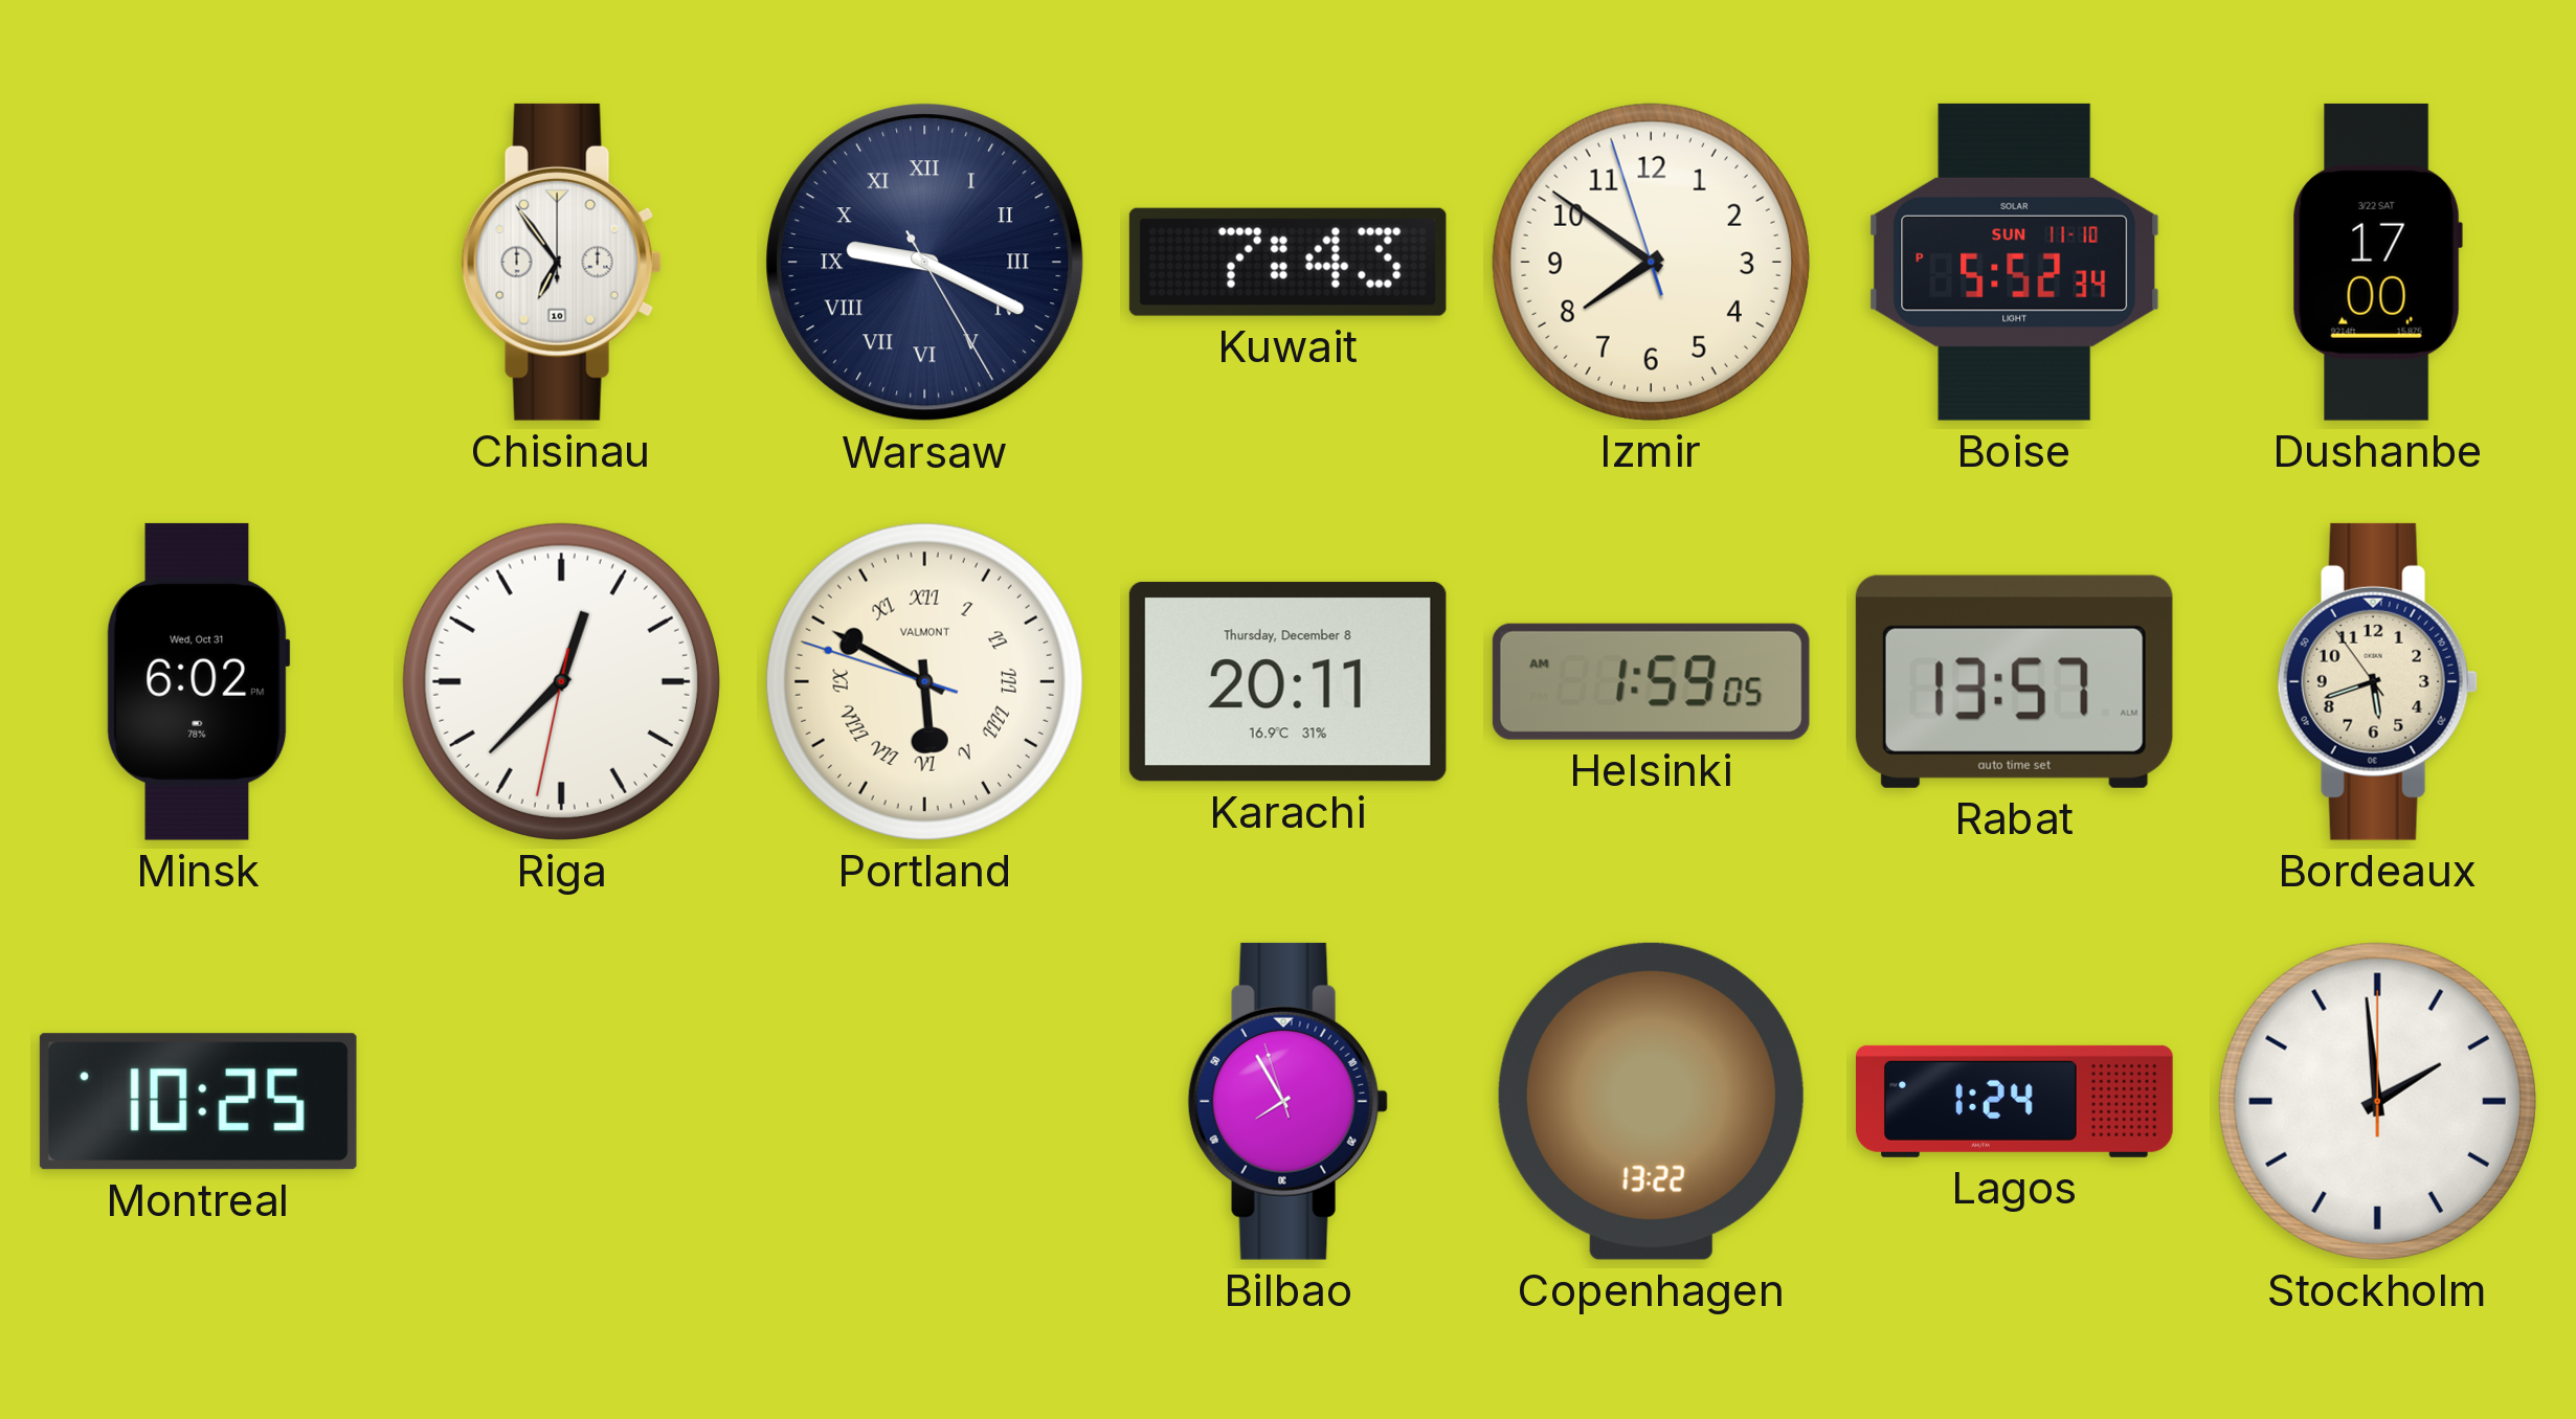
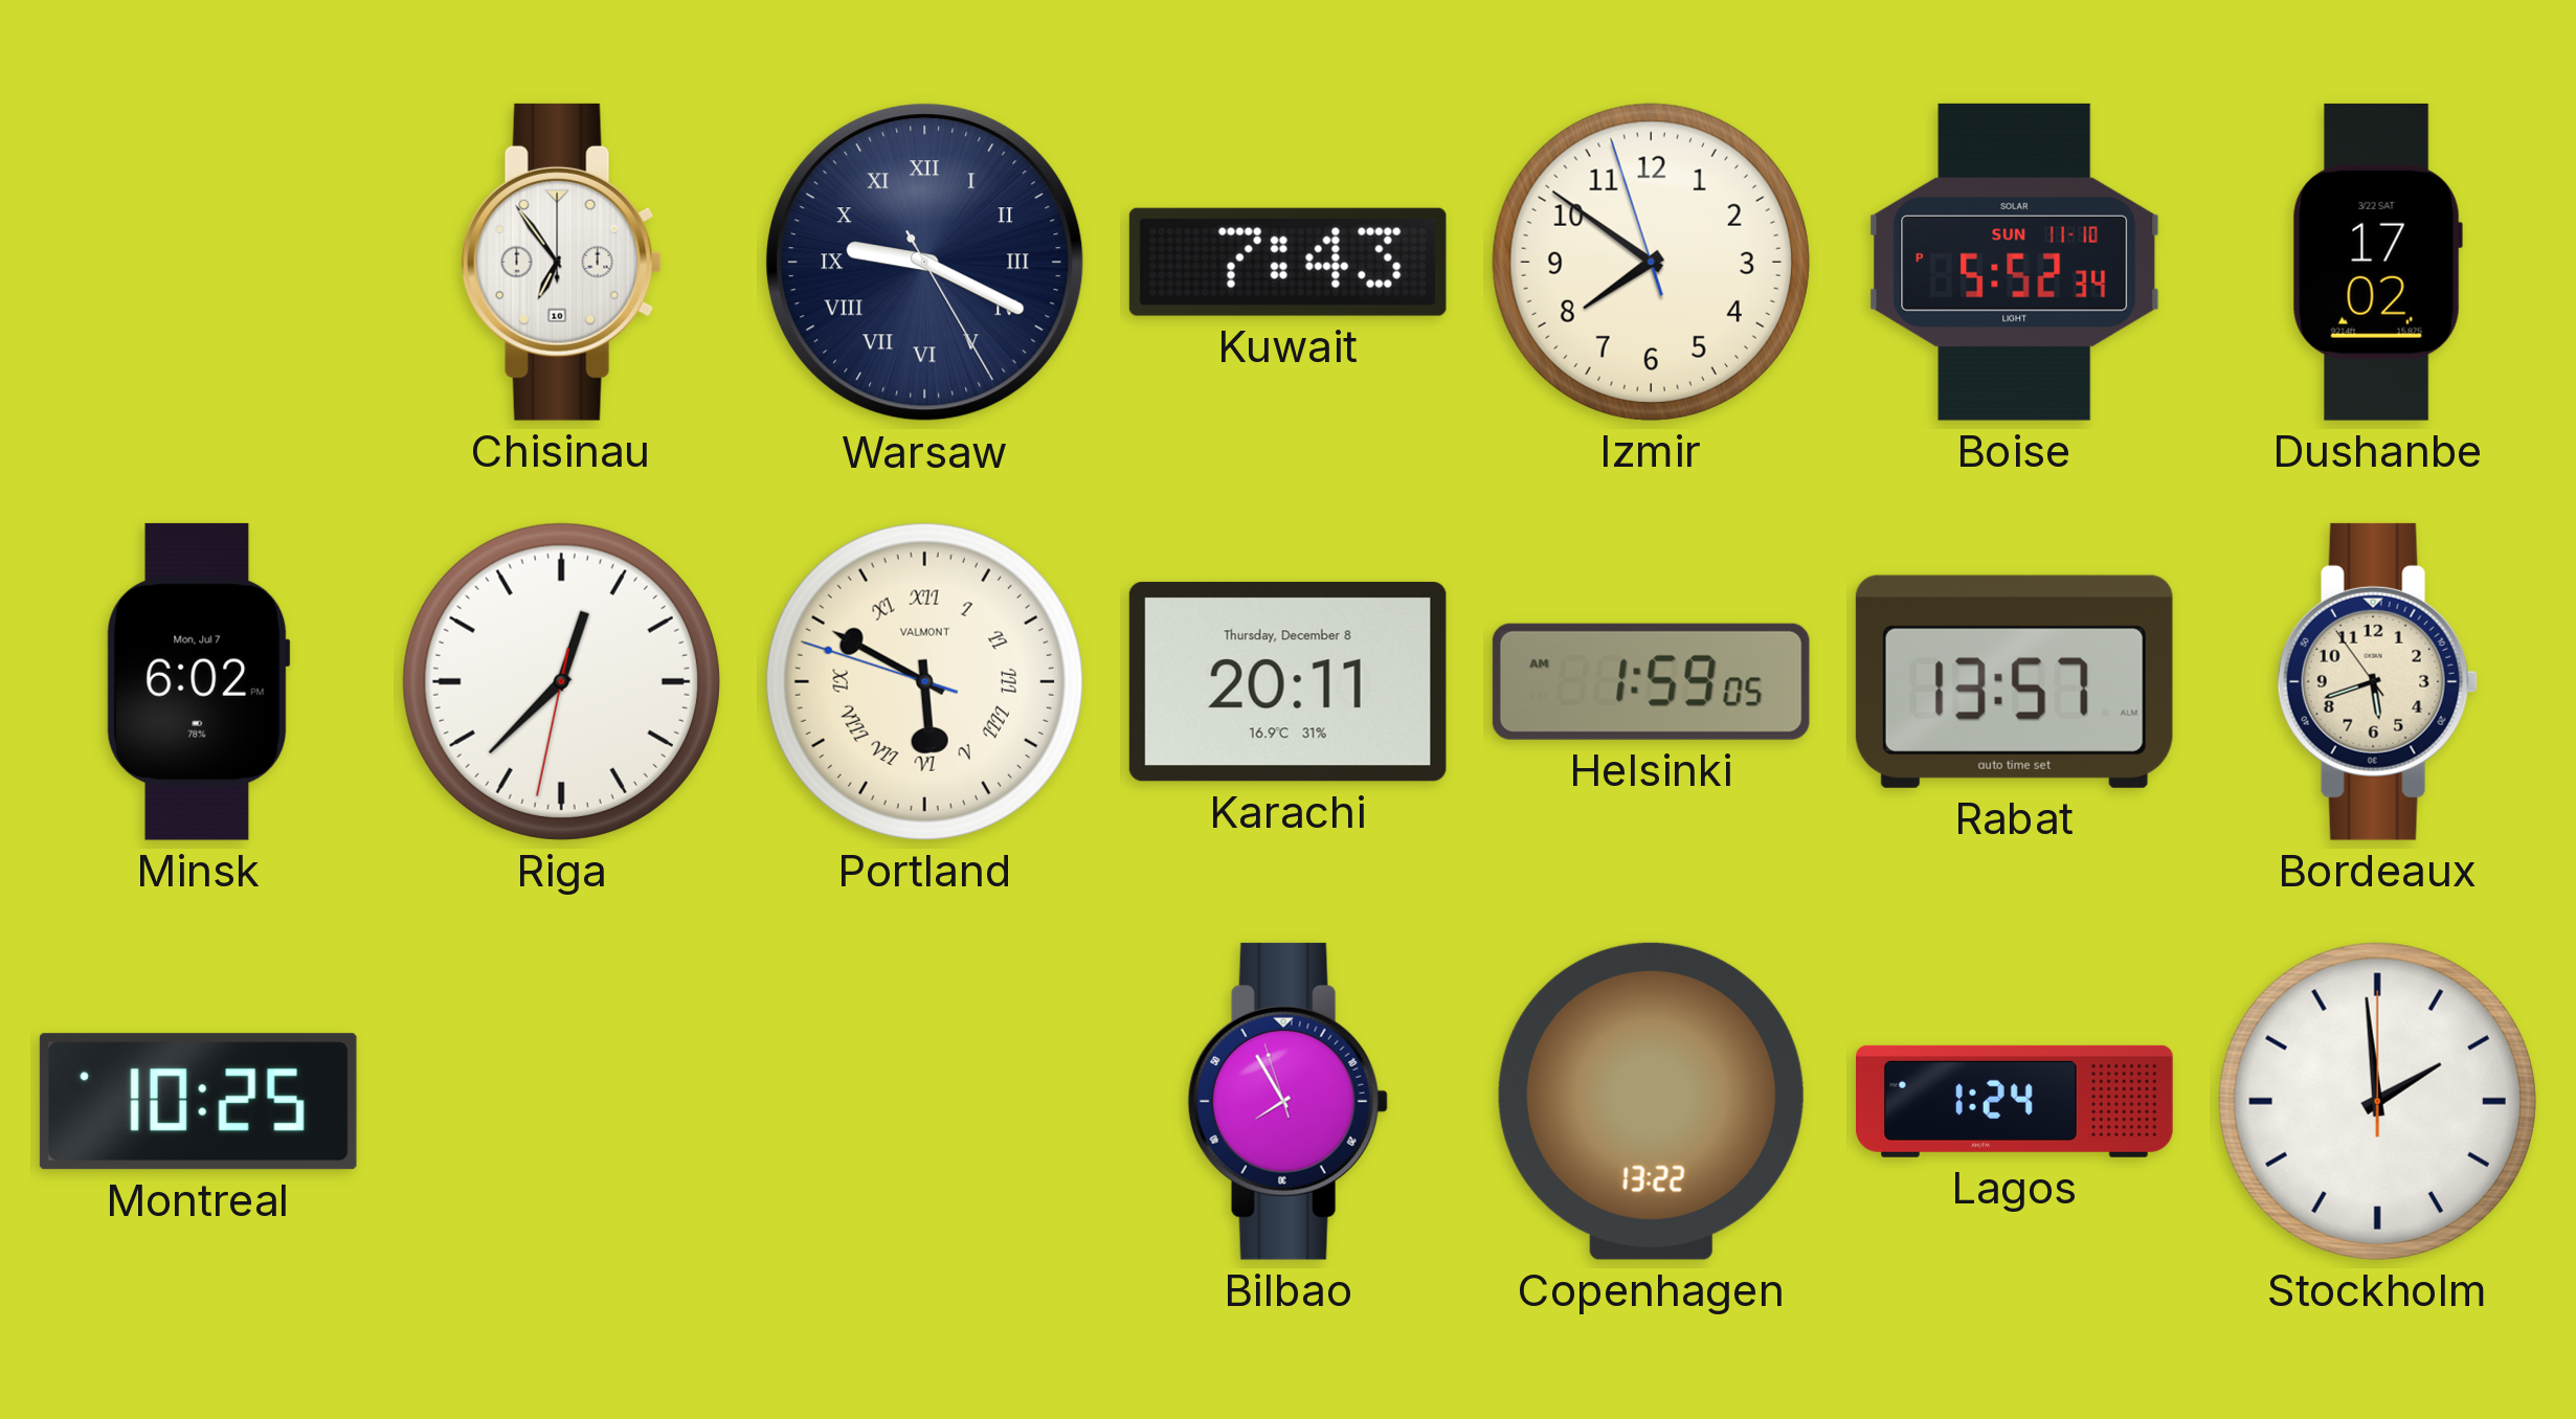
Dushanbe: 17:00 -> 17:02 (2377, 262)
Minsk date: Wed, Oct 31 -> Mon, Jul 7 (198, 681)
